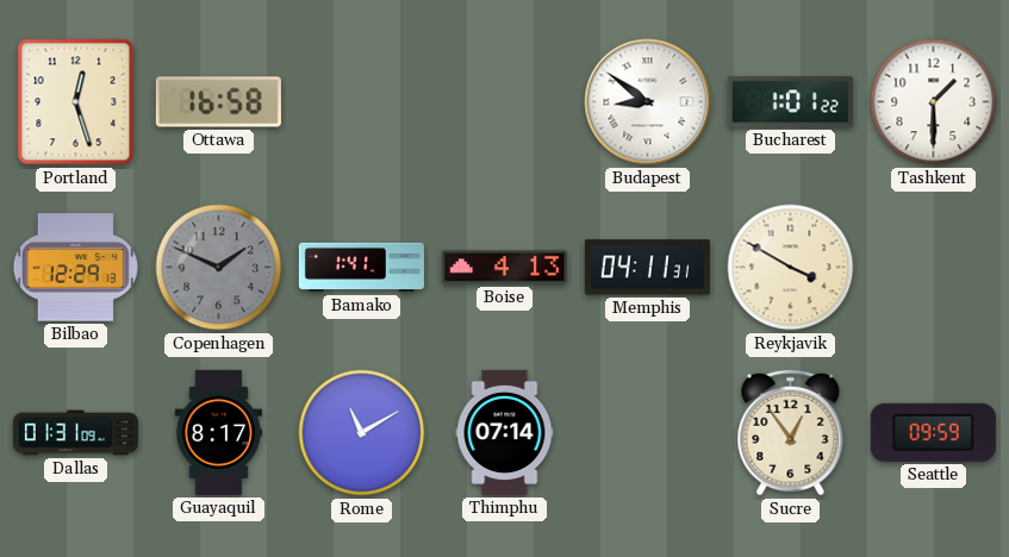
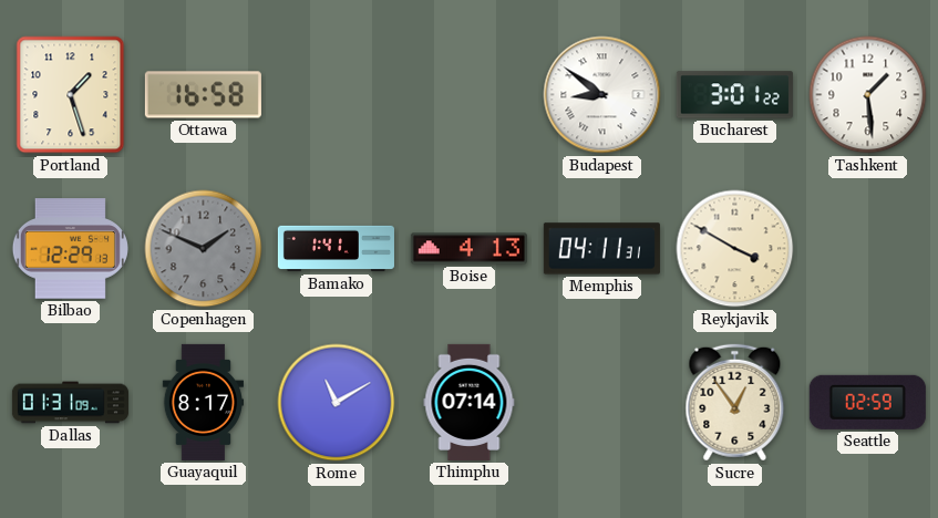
Portland: 12:27 -> 1:27 (71, 95)
Bucharest: 1:01 -> 3:01 (734, 95)
Tashkent: 1:30 -> 1:29 (868, 95)
Seattle: 09:59 -> 02:59 (867, 402)
